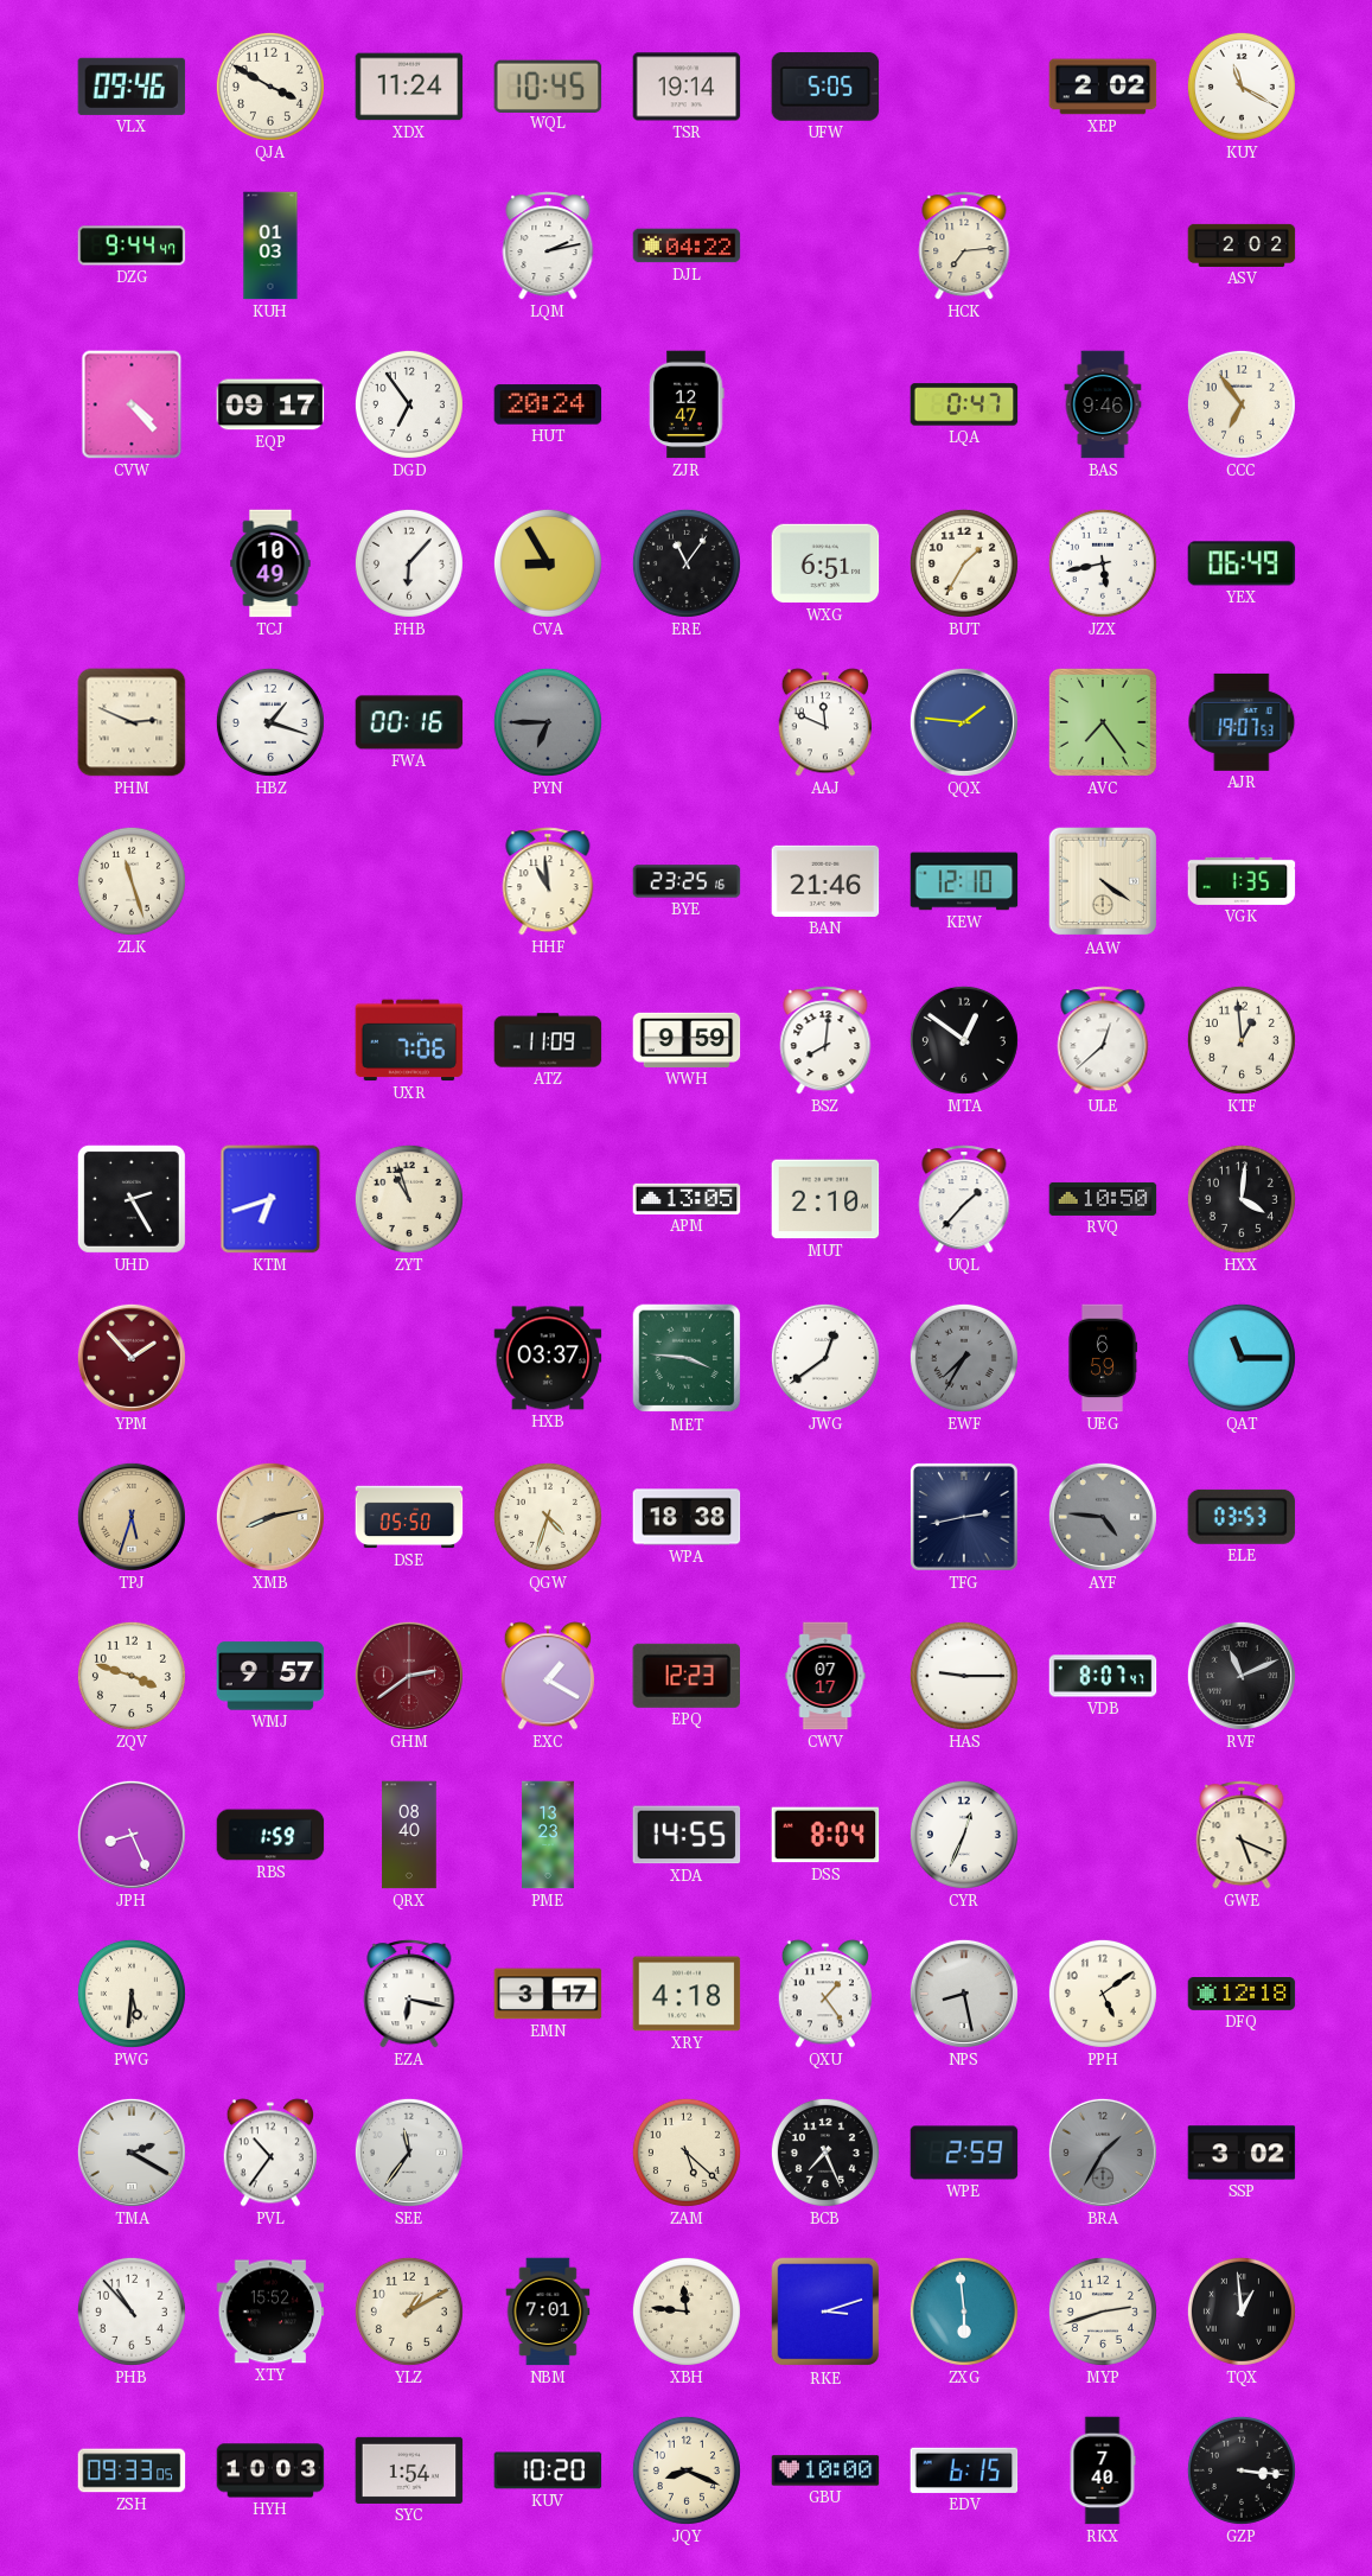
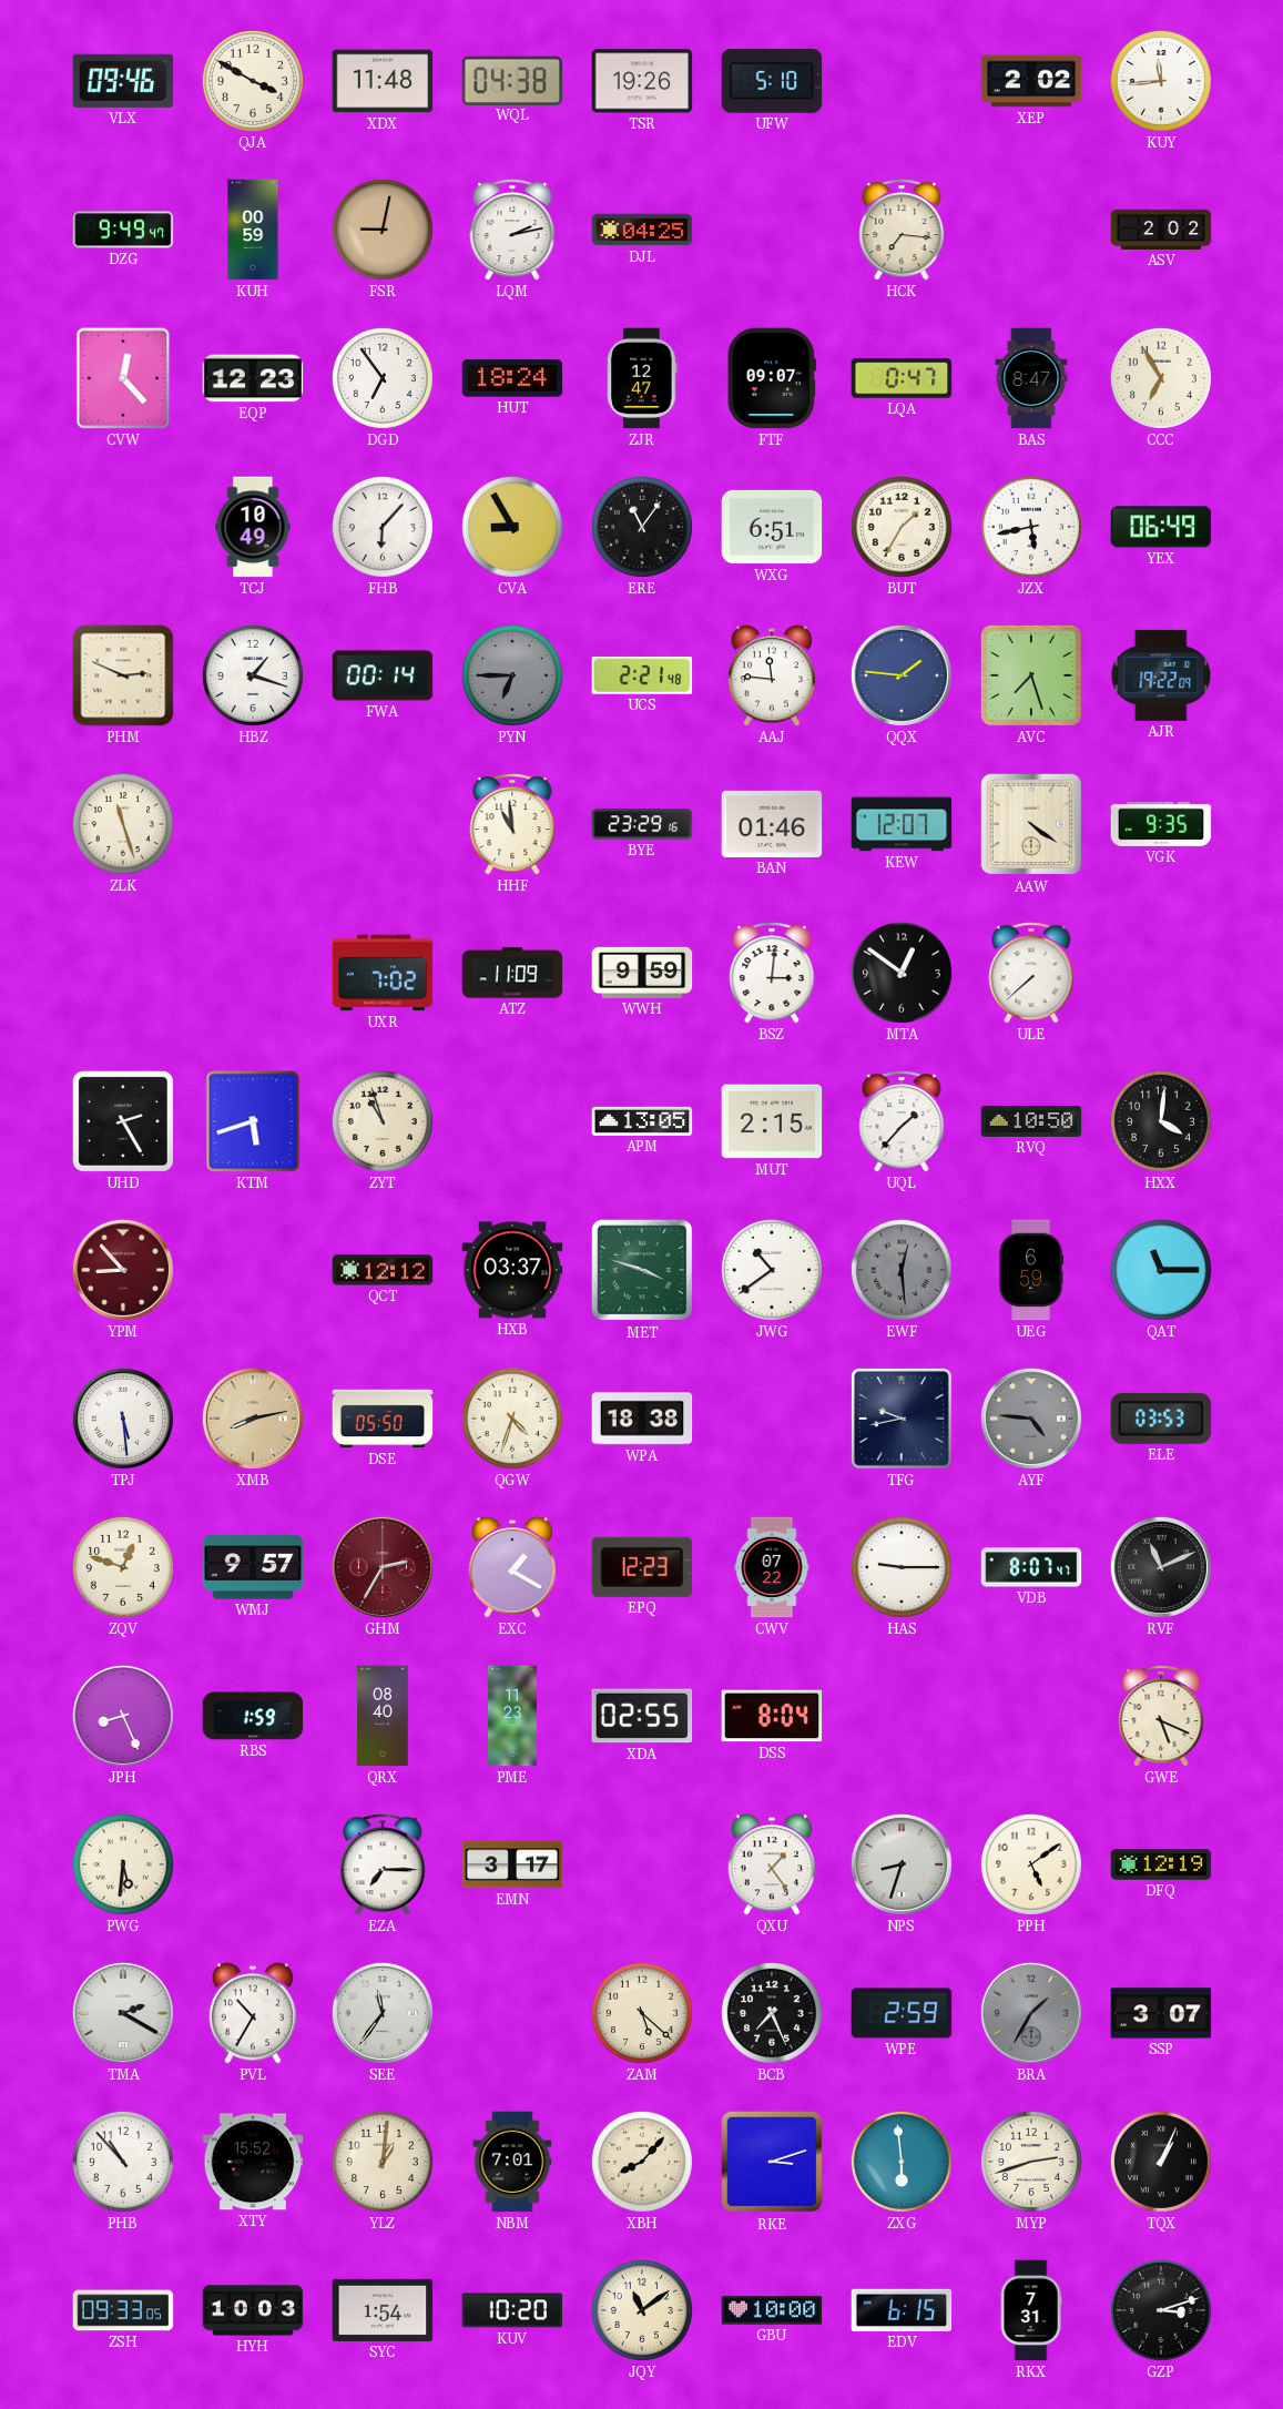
XDX: 11:24 -> 11:48 (383, 81)
WQL: 10:45 -> 04:38 (512, 80)
TSR: 19:14 -> 19:26 (642, 81)
UFW: 5:05 -> 5:10 (772, 82)
KUY: 11:20 -> 11:44 (1161, 81)
DZG: 9:44 -> 9:49 (123, 230)
KUH: 01:03 -> 00:59 (253, 230)
FSR: none -> 9:02 (383, 230)
DJL: 04:22 -> 04:25 (642, 230)
HCK: 7:14 -> 7:16 (902, 230)
CVW: 4:23 -> 12:23 (123, 378)
EQP: 09:17 -> 12:23 (253, 378)
HUT: 20:24 -> 18:24 (512, 378)
FTF: none -> 09:07 (772, 378)
BAS: 9:46 -> 8:47 (1031, 378)
CCC: 6:54 -> 6:55 (1161, 378)
FWA: 00:16 -> 00:14 (383, 675)
UCS: none -> 2:21 (642, 675)
AAJ: 11:49 -> 11:46 (771, 675)
AVC: 7:24 -> 7:27 (1031, 675)
AJR: 19:07 -> 19:22 (1161, 675)
BYE: 23:25 -> 23:29 (642, 824)
BAN: 21:46 -> 01:46 (772, 824)
KEW: 12:10 -> 12:07 (902, 824)
VGK: 1:35 -> 9:35 (1161, 824)
UXR: 7:06 -> 7:02 (383, 973)
BSZ: 8:01 -> 3:01 (772, 973)
ULE: 12:38 -> 7:38 (1031, 973)
KTF: 12:59 -> none (1242, 1040)
KTM: 6:42 -> 5:42 (253, 1121)
MUT: 2:10 -> 2:15 (772, 1121)
YPM: 1:53 -> 8:53 (123, 1270)
QCT: none -> 12:12 (383, 1270)
MET: 3:46 -> 3:48 (642, 1270)
JWG: 12:39 -> 10:39 (772, 1270)
EWF: 7:35 -> 12:29 (902, 1270)
TPJ: 5:33 -> 5:29 (123, 1419)
TPJ dial: champagne -> white (123, 1419)
TFG: 2:43 -> 9:43 (902, 1419)
ZQV: 3:48 -> 12:48 (123, 1567)
GHM: 2:39 -> 2:35 (383, 1567)
CWV: 07:17 -> 07:22 (772, 1567)
PME: 13:23 -> 11:23 (512, 1716)
XDA: 14:55 -> 02:55 (642, 1716)
CYR: 12:34 -> none (964, 1835)
EZA: 6:17 -> 7:15 (383, 1864)
XRY: 4:18 -> none (687, 1994)
NPS: 8:28 -> 8:33 (902, 1864)
DFQ: 12:18 -> 12:19 (1161, 1866)
PVL: 10:36 -> 10:35 (252, 2013)
SSP: 3:02 -> 3:07 (1161, 2013)
YLZ: 1:10 -> 1:01 (383, 2162)
XBH: 11:46 -> 8:07 (642, 2162)
TQX: 12:59 -> 1:04 (1161, 2162)
JQY: 8:19 -> 11:09 (642, 2310)
RKX: 7:40 -> 7:31 (1031, 2310)
GZP: 3:16 -> 3:12 (1161, 2310)
